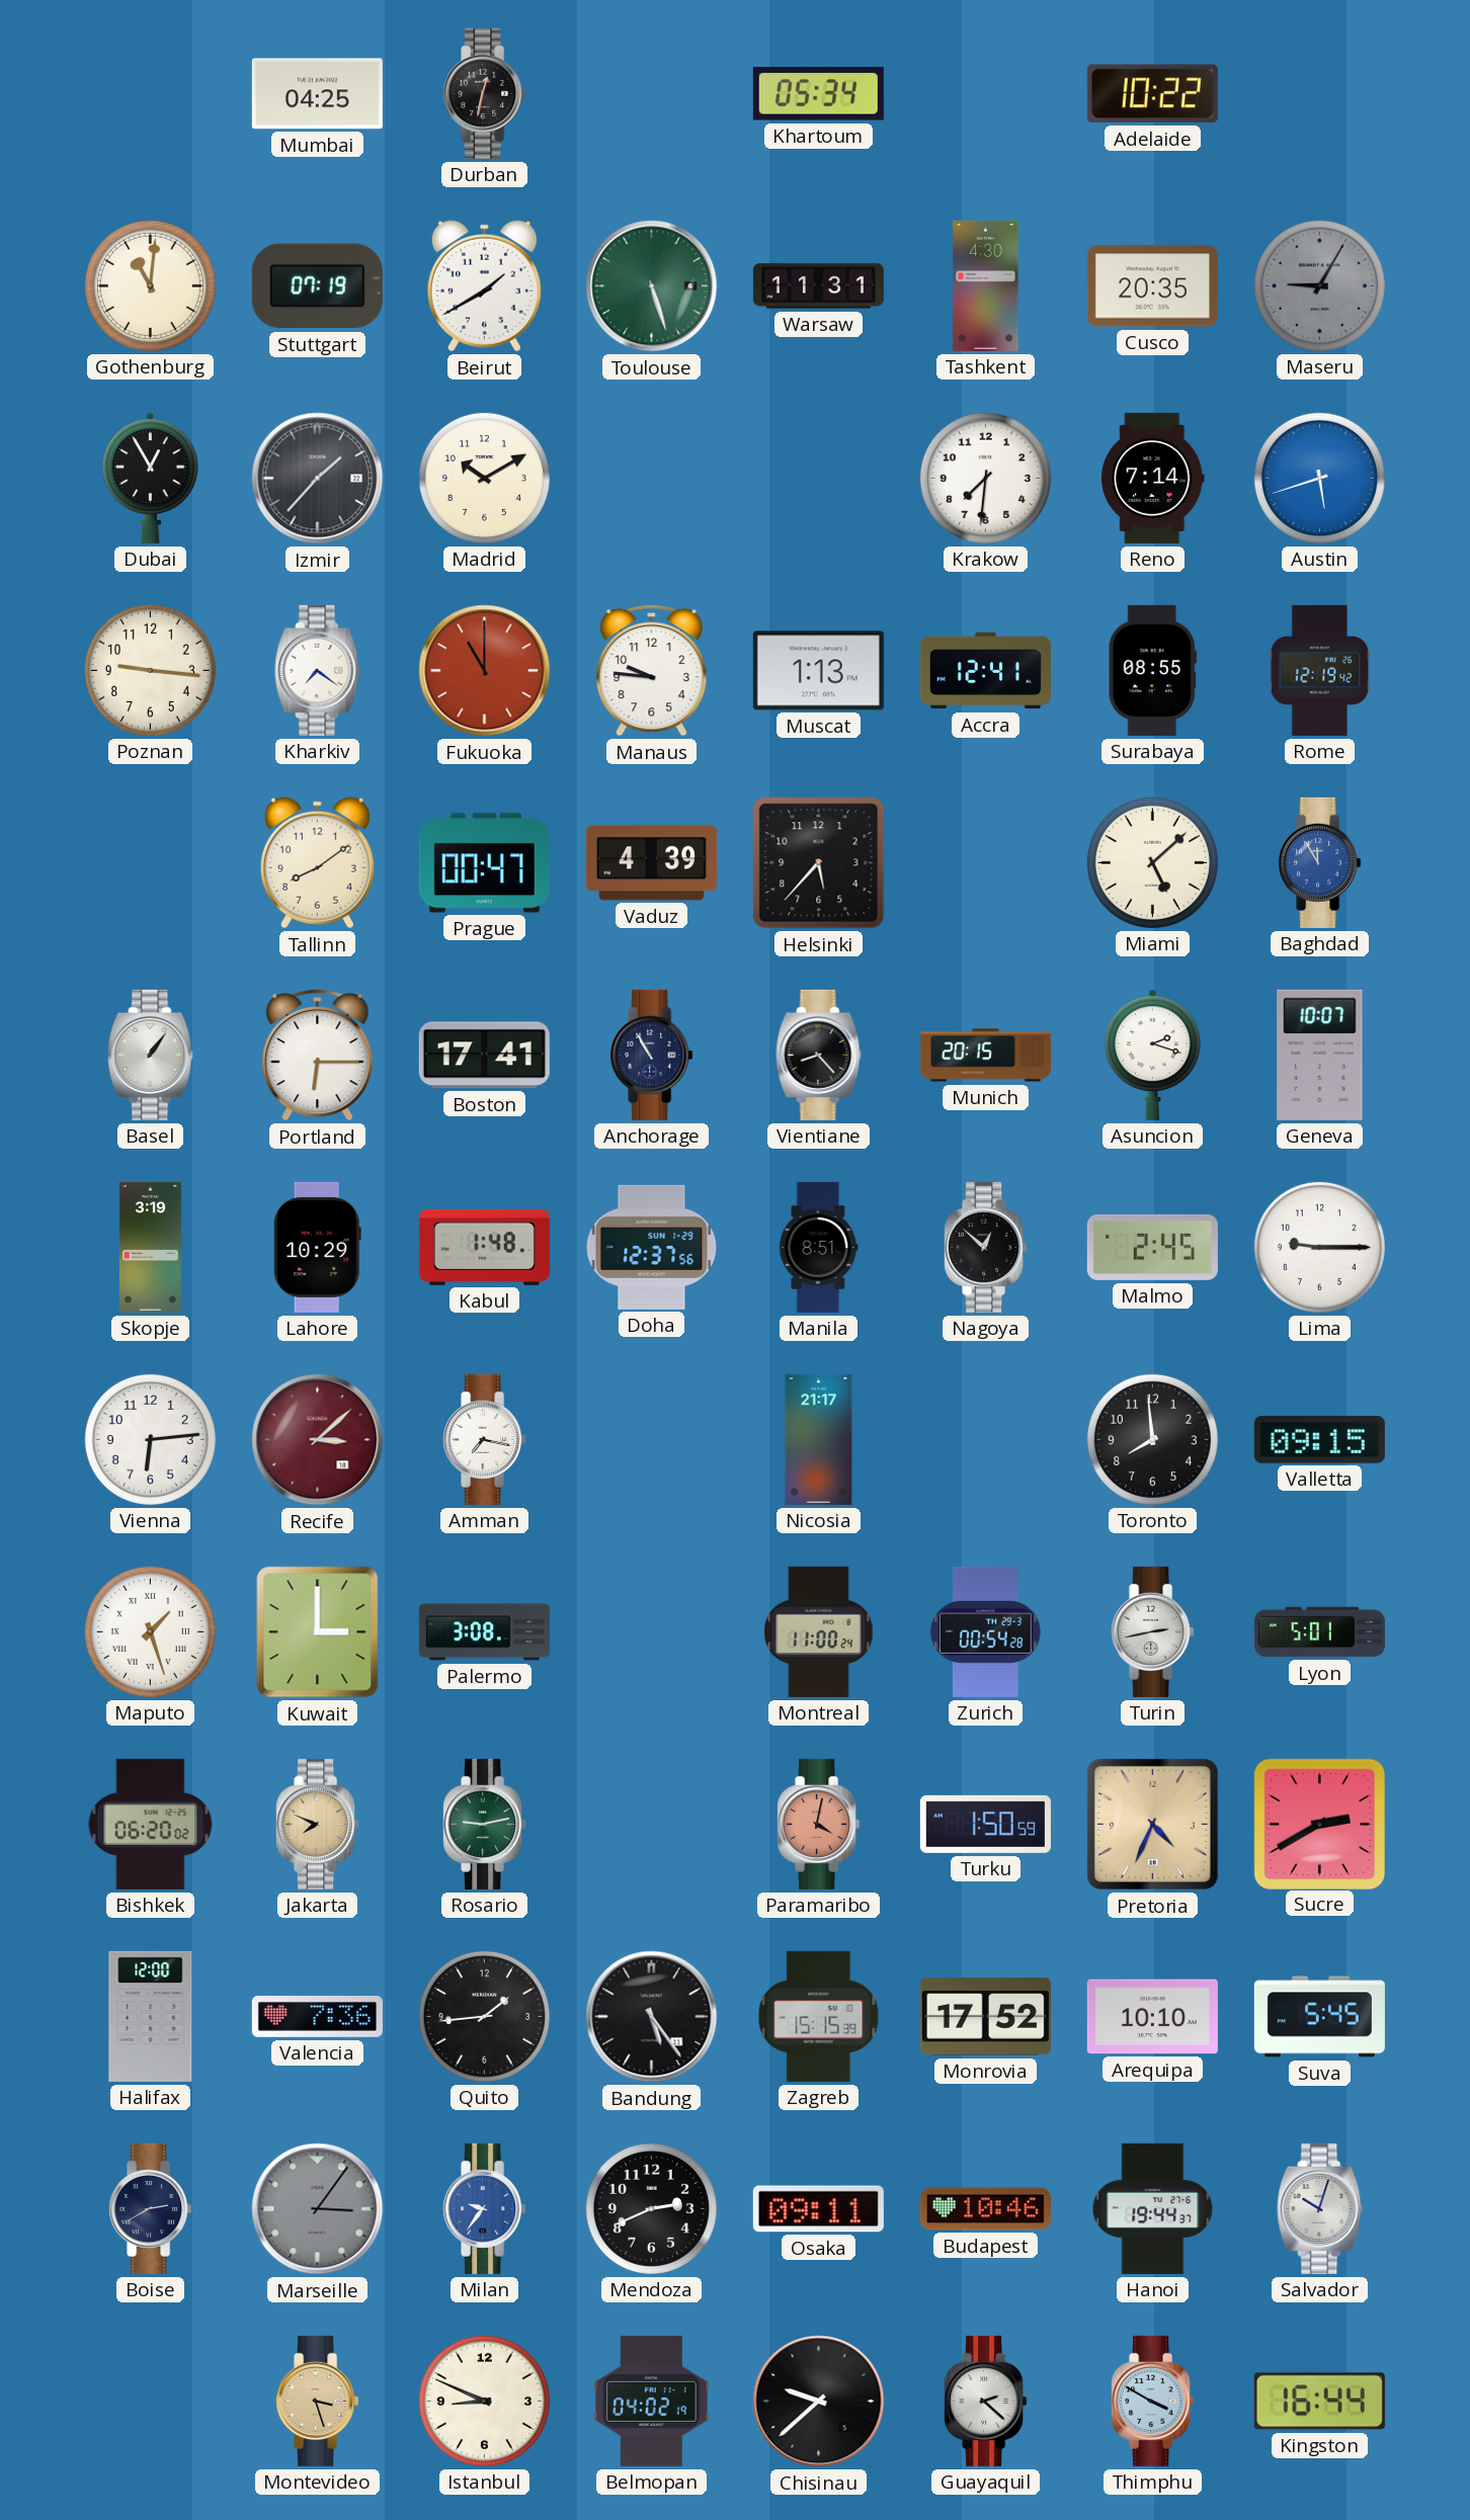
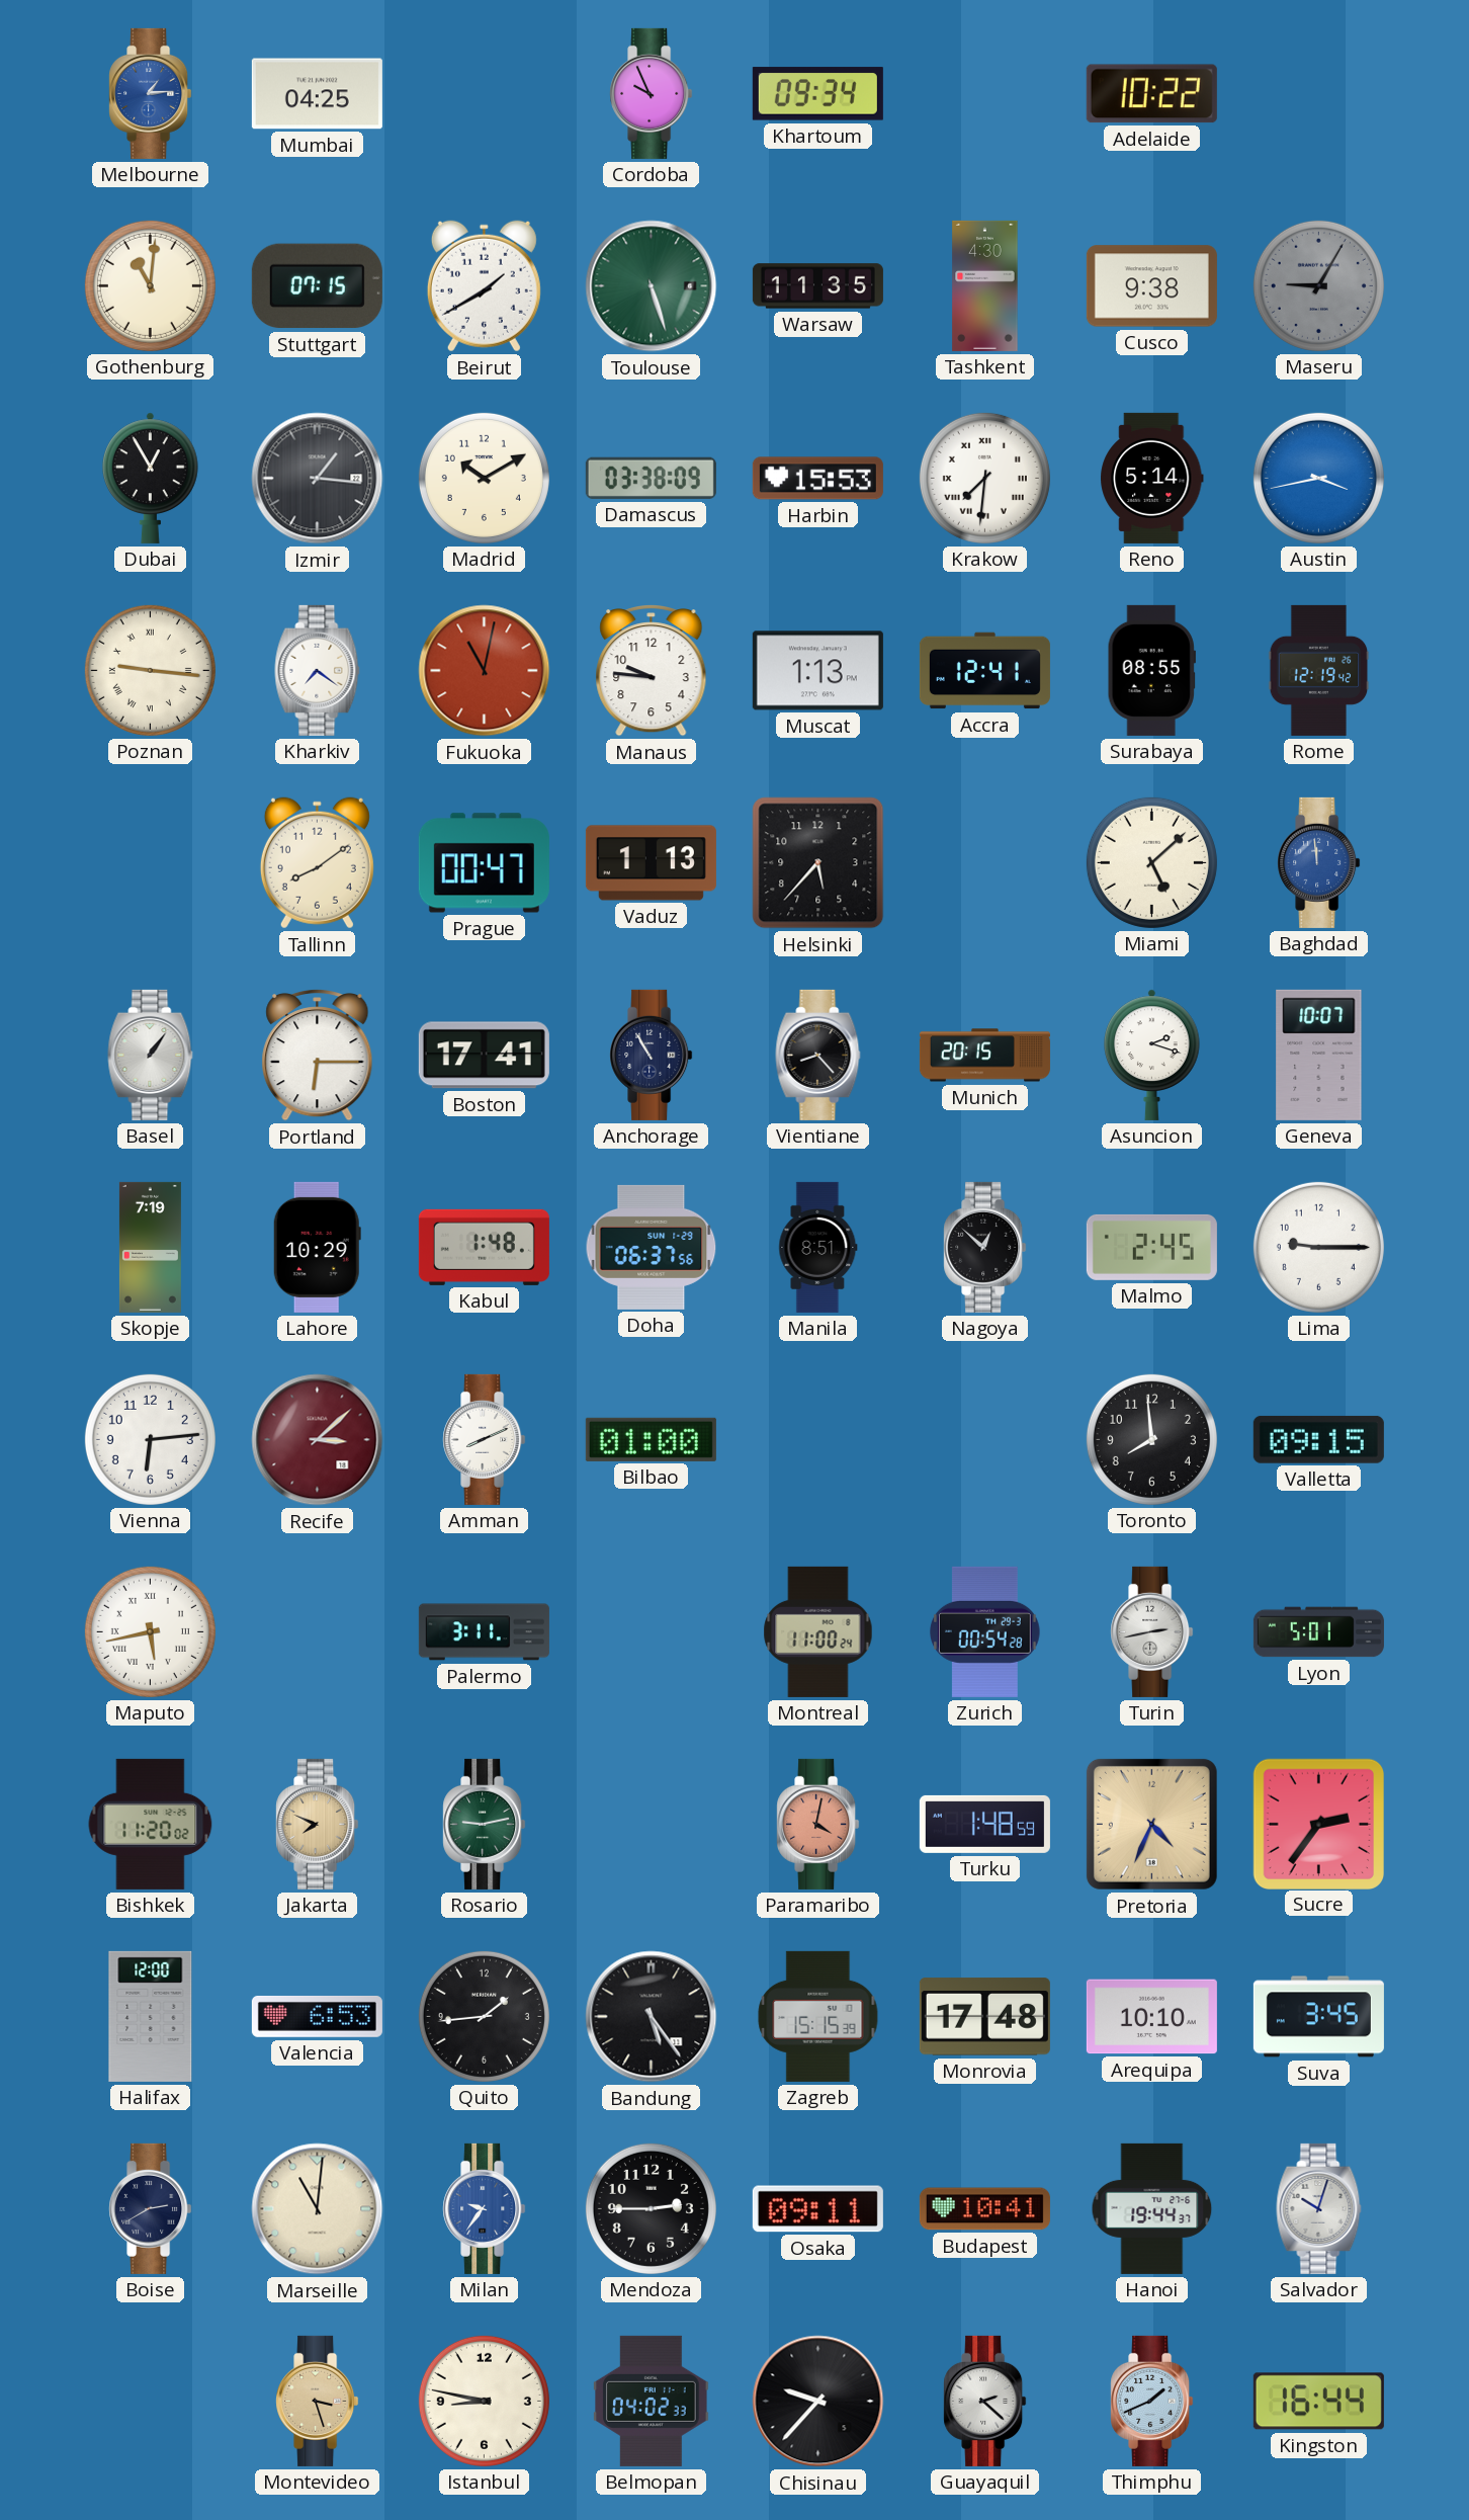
Melbourne: none -> 1:14 (151, 93)
Durban: 12:32 -> none (485, 93)
Cordoba: none -> 9:56 (652, 93)
Khartoum: 05:34 -> 09:34 (817, 94)
Stuttgart: 07:19 -> 07:15 (317, 286)
Warsaw: 11:31 -> 11:35 (817, 286)
Cusco: 20:35 -> 9:38 (1151, 286)
Izmir: 1:37 -> 1:16 (318, 479)
Damascus: none -> 03:38 (651, 478)
Harbin: none -> 15:53 (817, 479)
Krakow numerals: Arabic -> Roman (984, 478)
Reno: 7:14 -> 5:14 (1152, 478)
Austin: 5:42 -> 3:43 (1318, 478)
Poznan numerals: Arabic -> Roman (150, 670)
Fukuoka: 11:00 -> 11:02 (485, 671)
Vaduz: 4:39 -> 1:13 (651, 863)
Baghdad: 11:55 -> 11:59 (1319, 862)
Skopje: 3:19 -> 7:19 (150, 1247)
Doha: 12:37 -> 06:37 (652, 1247)
Amman: 7:17 -> 8:11 (485, 1439)
Bilbao: none -> 01:00 (651, 1439)
Nicosia: 21:17 -> none (819, 1439)
Maputo: 1:27 -> 5:43 (150, 1631)
Kuwait: 3:00 -> none (318, 1632)
Palermo: 3:08 -> 3:11 (484, 1632)
Bishkek: 06:20 -> 11:20 (151, 1824)
Turku: 1:50 -> 1:48 (984, 1824)
Sucre: 2:40 -> 2:36 (1318, 1824)
Valencia: 7:36 -> 6:53 (317, 2016)
Monrovia: 17:52 -> 17:48 (984, 2017)
Suva: 5:45 -> 3:45 (1318, 2017)
Marseille: 3:06 -> 11:01 (318, 2209)
Marseille dial: grey -> cream (318, 2209)
Mendoza: 2:41 -> 2:45 (651, 2208)
Budapest: 10:46 -> 10:41 (984, 2209)
Istanbul: 8:49 -> 8:47 (484, 2401)
Belmopan: 04:02:19 -> 04:02:33 (652, 2401)
Chisinau: 9:38 -> 9:37 (818, 2402)
Thimphu: 3:50 -> 1:41 (1152, 2401)
